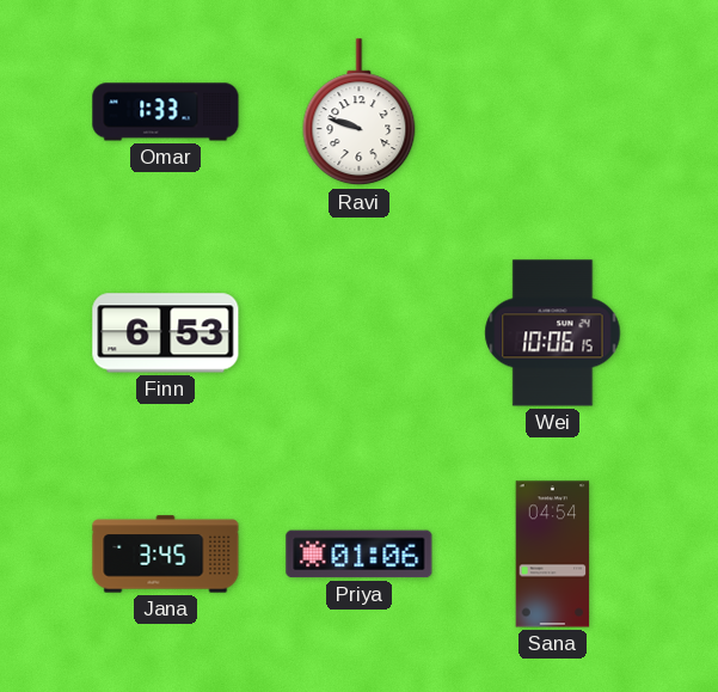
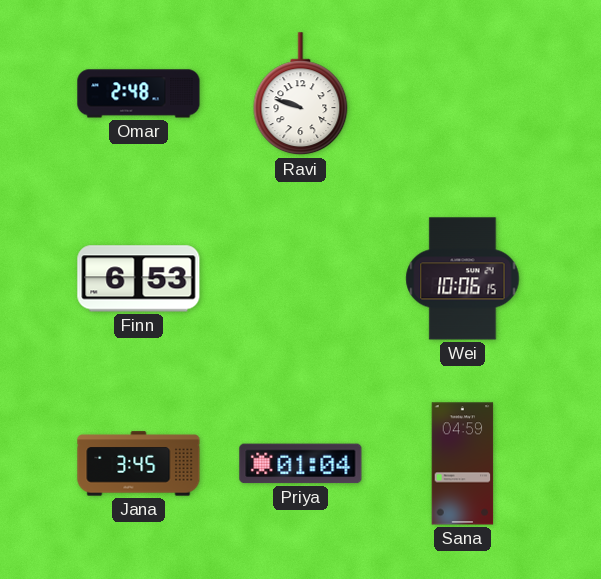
Omar: 1:33 -> 2:48 (139, 94)
Priya: 01:06 -> 01:04 (301, 464)
Sana: 04:54 -> 04:59 (463, 464)
